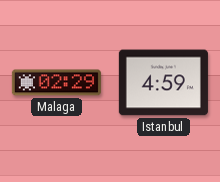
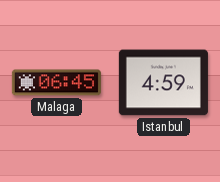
Malaga: 02:29 -> 06:45 (56, 83)
